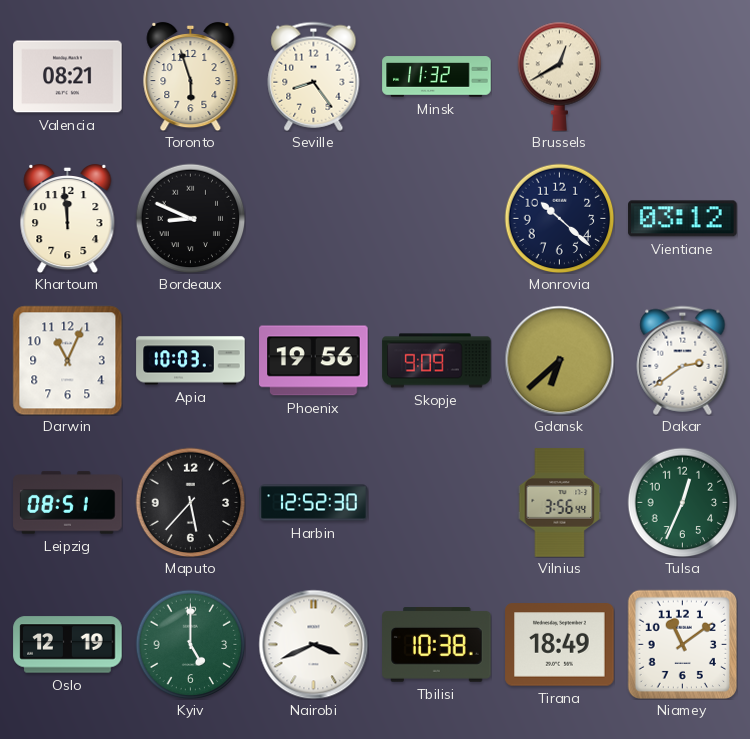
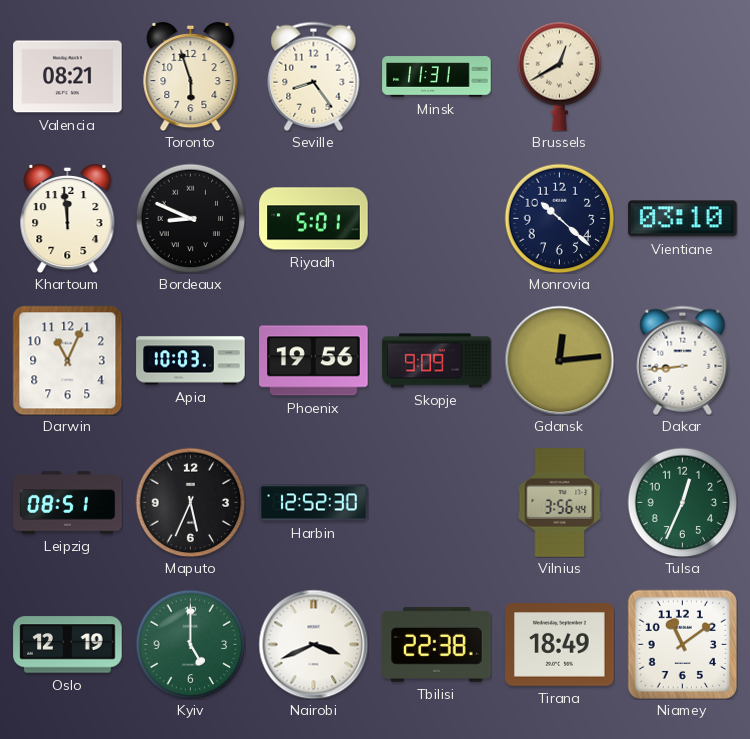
Minsk: 11:32 -> 11:31 (437, 77)
Riyadh: none -> 5:01 (314, 219)
Vientiane: 03:12 -> 03:10 (683, 219)
Gdansk: 6:38 -> 12:14 (559, 360)
Dakar: 2:39 -> 8:44 (683, 360)
Maputo: 5:37 -> 5:34 (190, 502)
Tbilisi: 10:38 -> 22:38 (437, 645)
